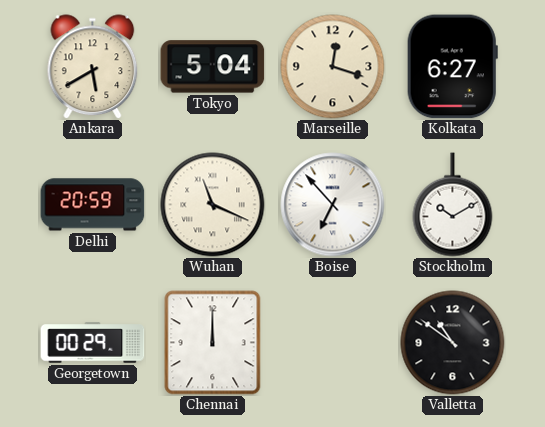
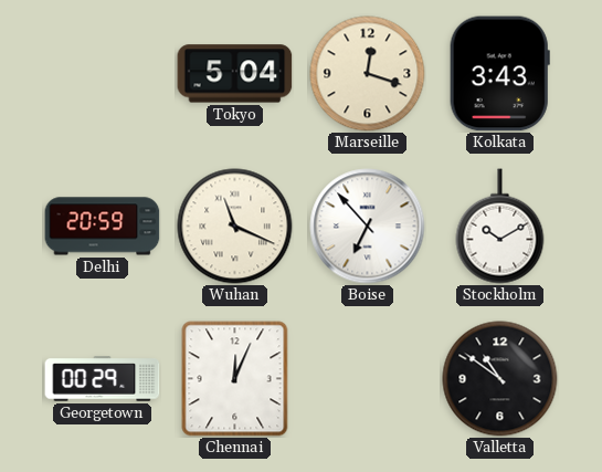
Ankara: 5:40 -> none (93, 67)
Kolkata: 6:27 -> 3:43 (499, 74)
Chennai: 12:00 -> 12:04 (235, 379)
